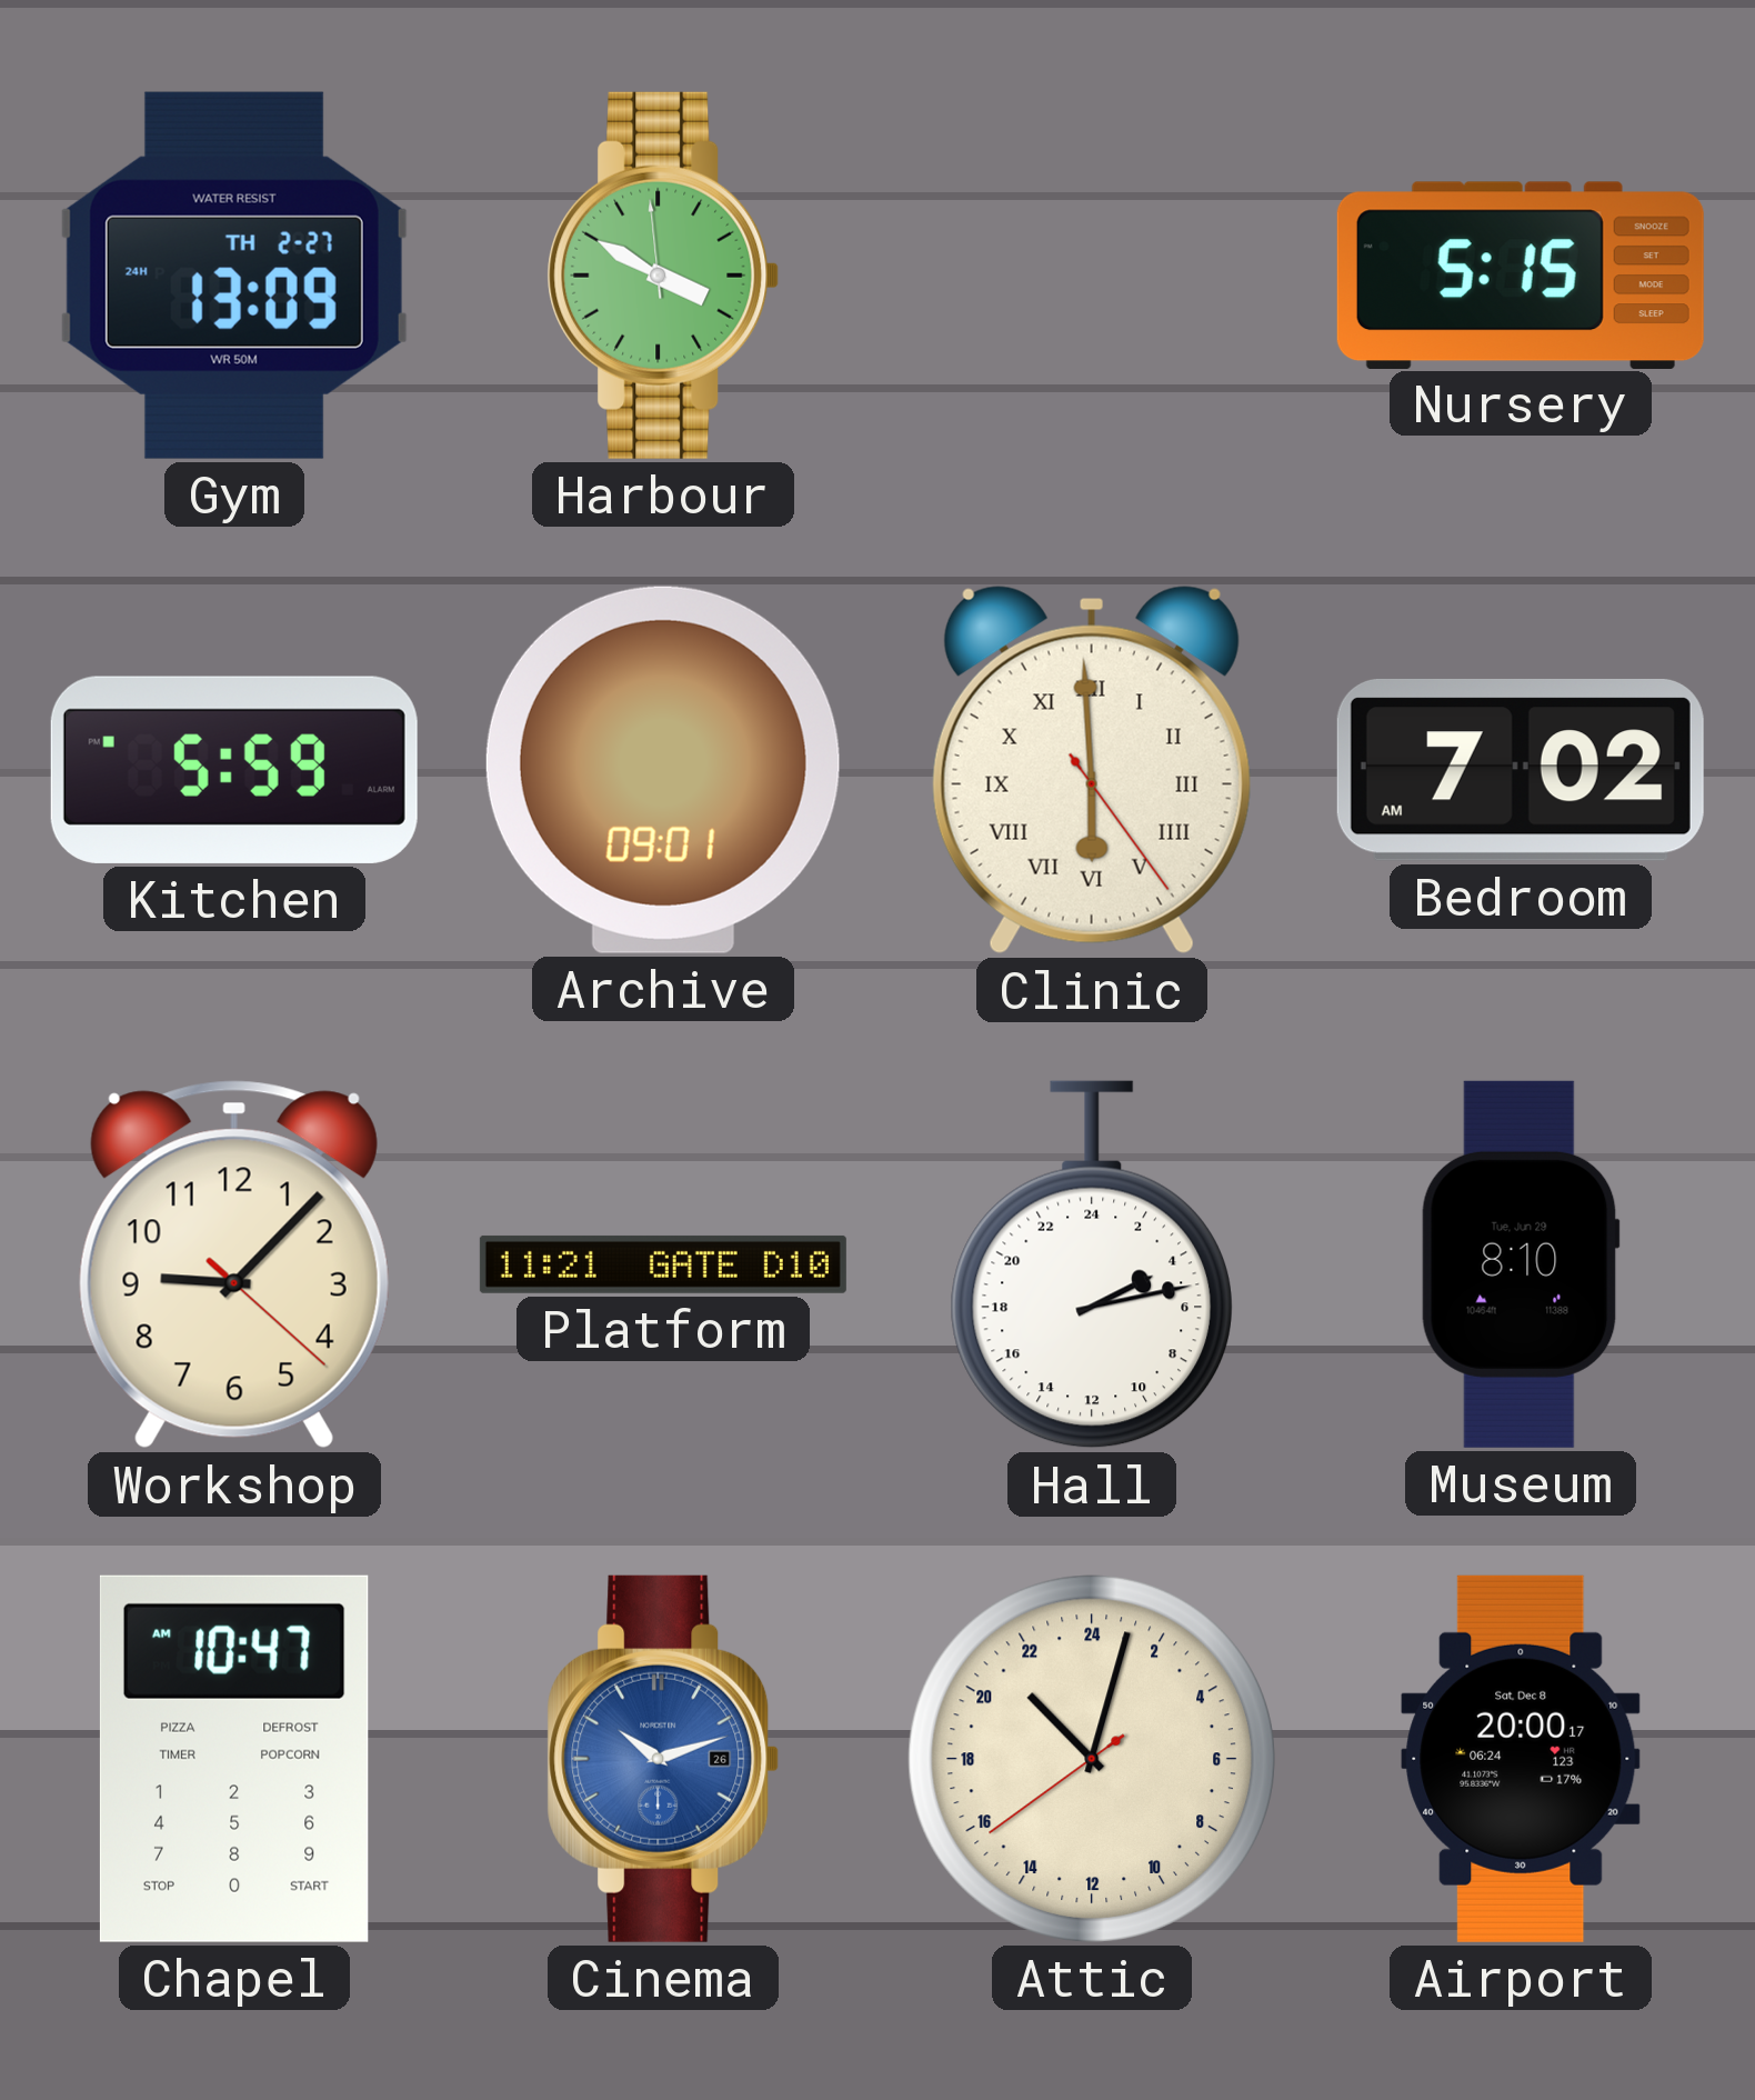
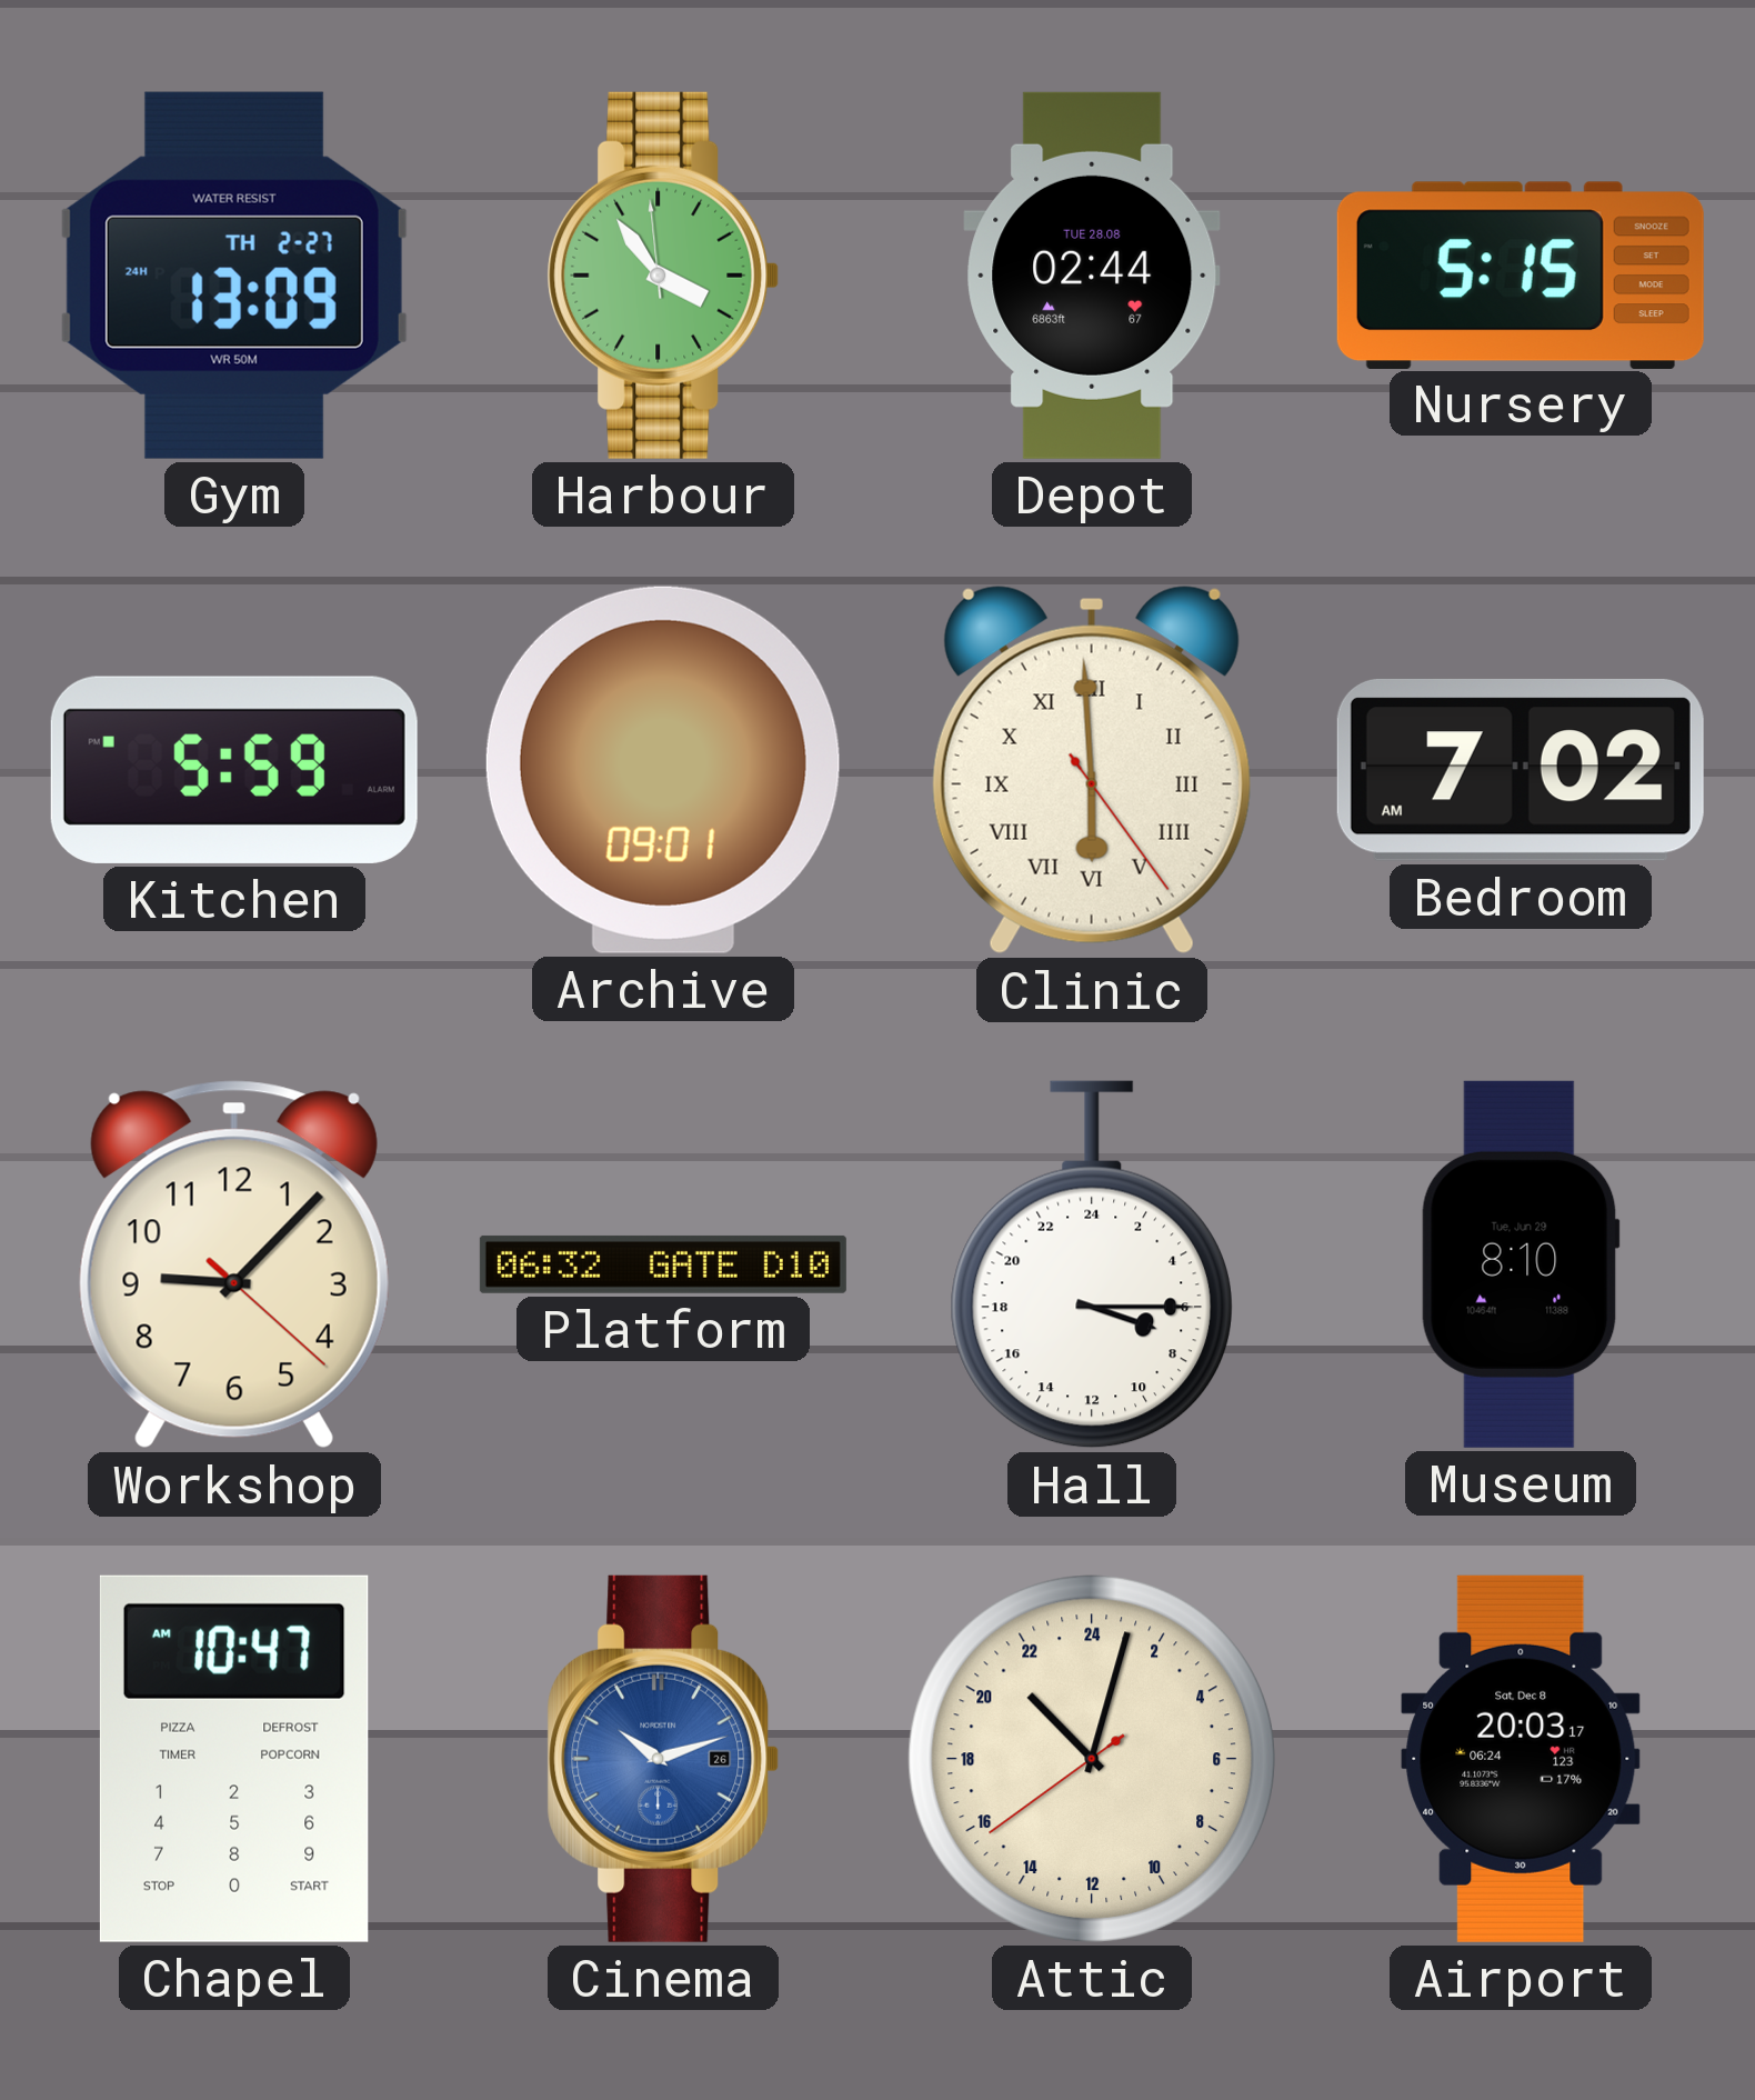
Harbour: 3:49 -> 3:53 (663, 276)
Depot: none -> 02:44 (1092, 276)
Platform: 11:21 -> 06:32 (663, 1264)
Hall: 4:13 -> 7:15 (1092, 1264)
Airport: 20:00 -> 20:03 (1521, 1759)
